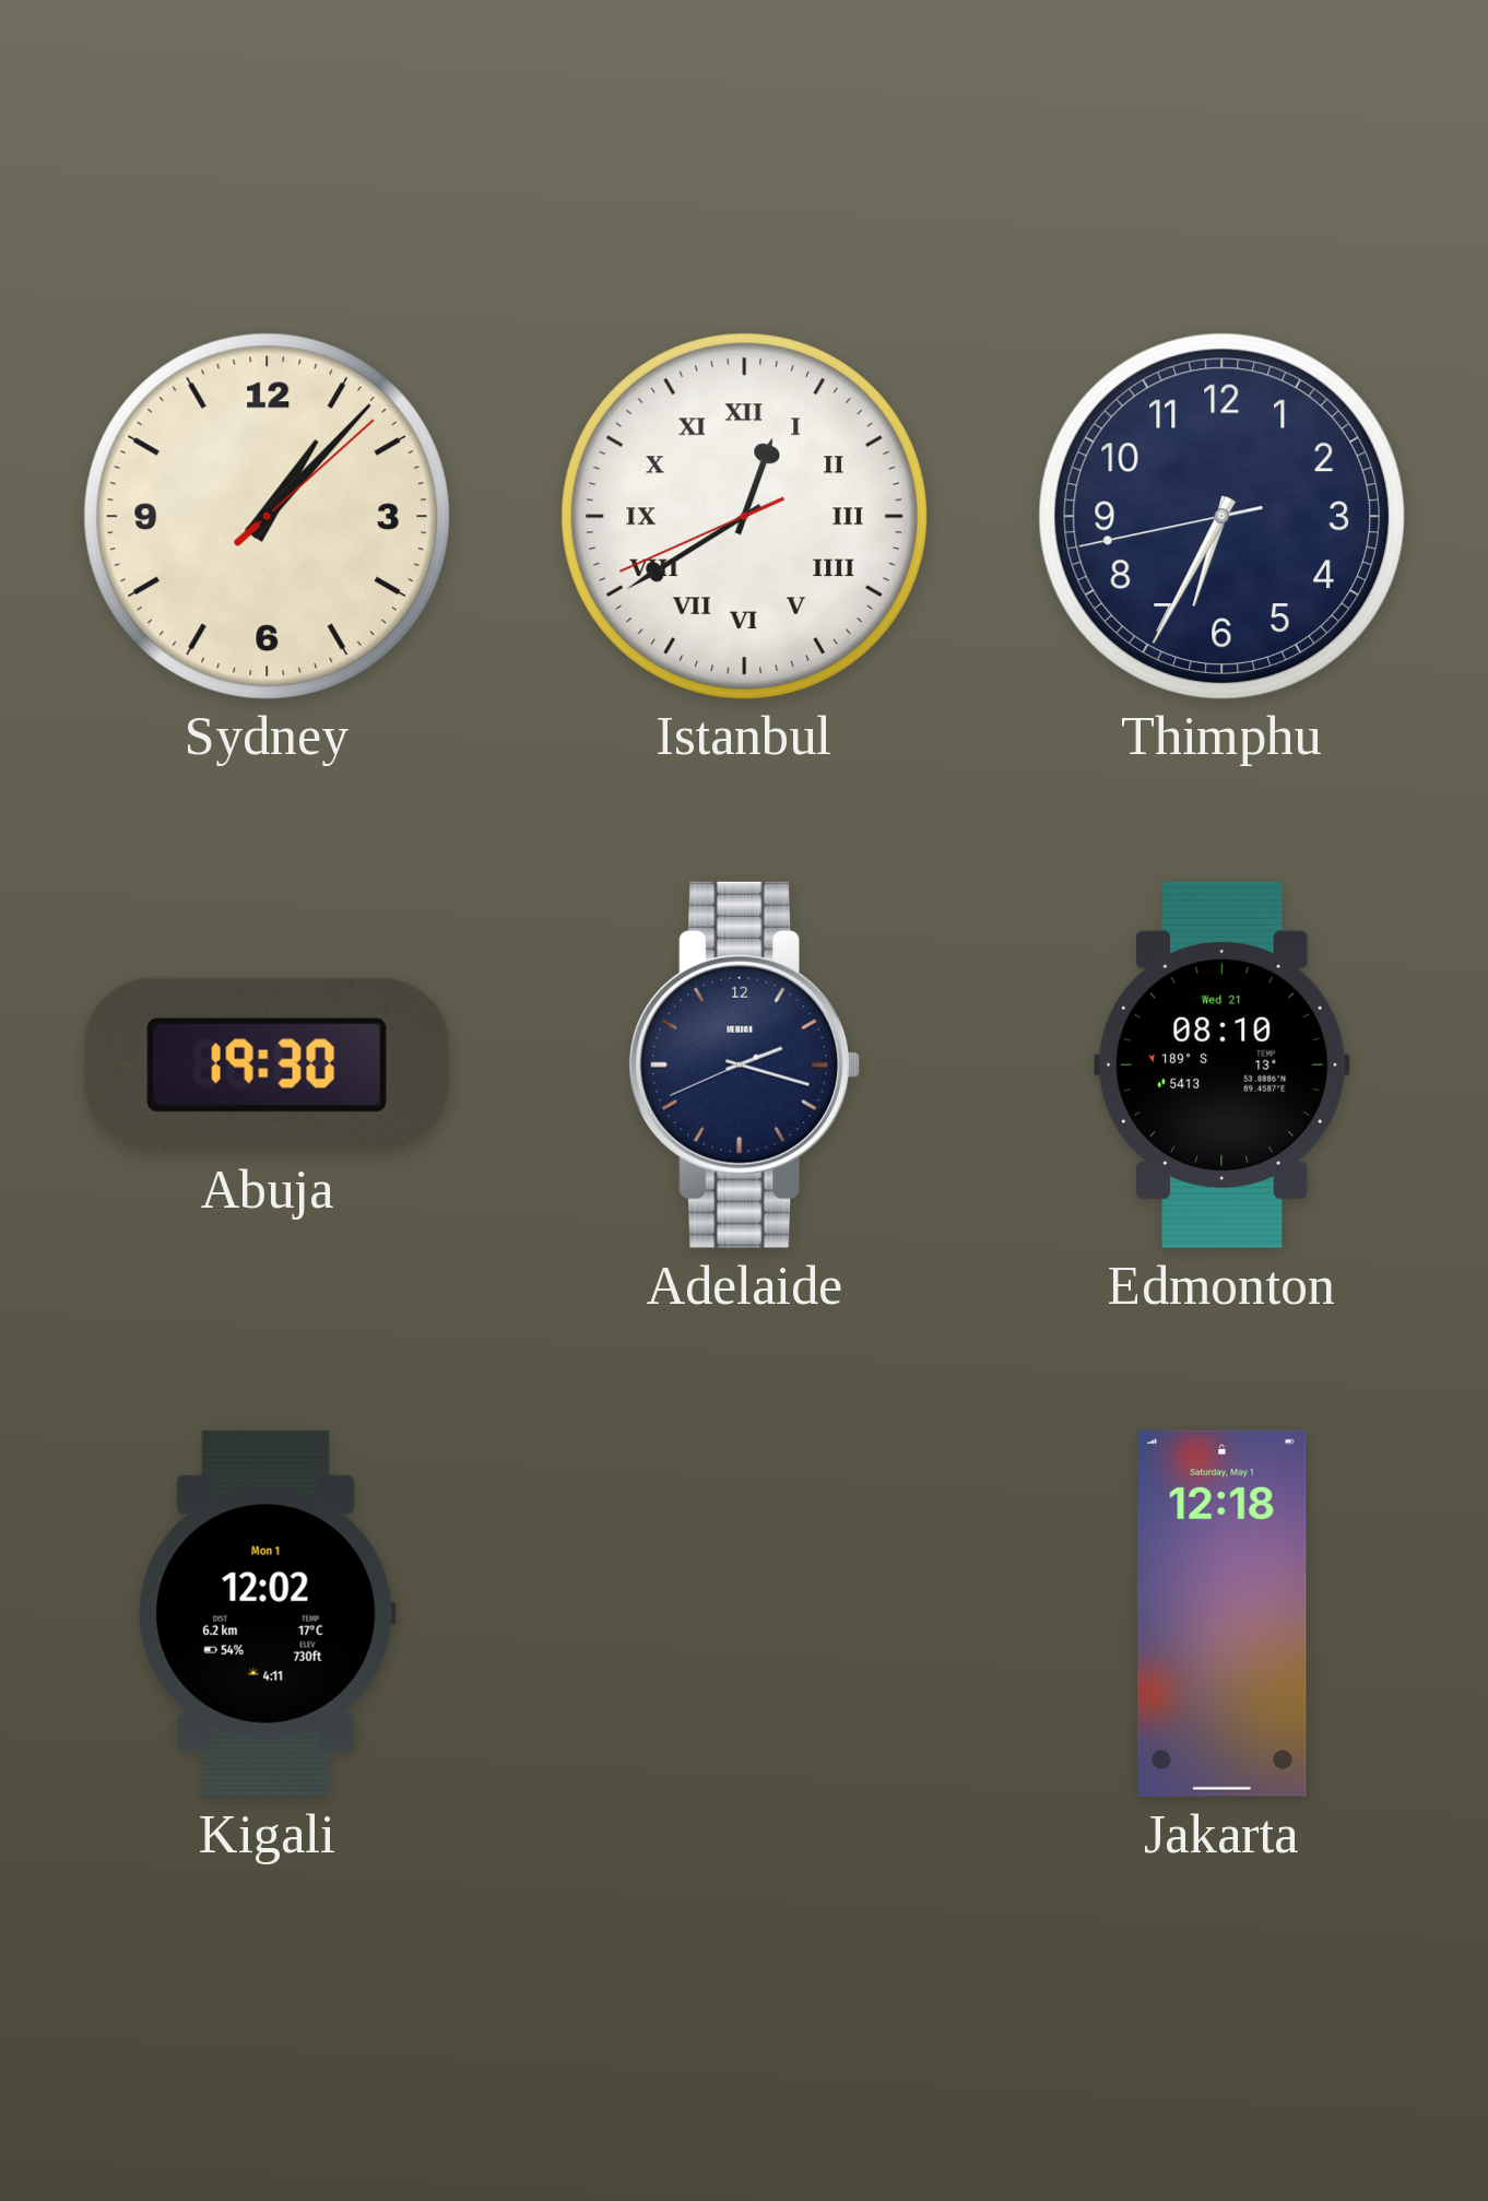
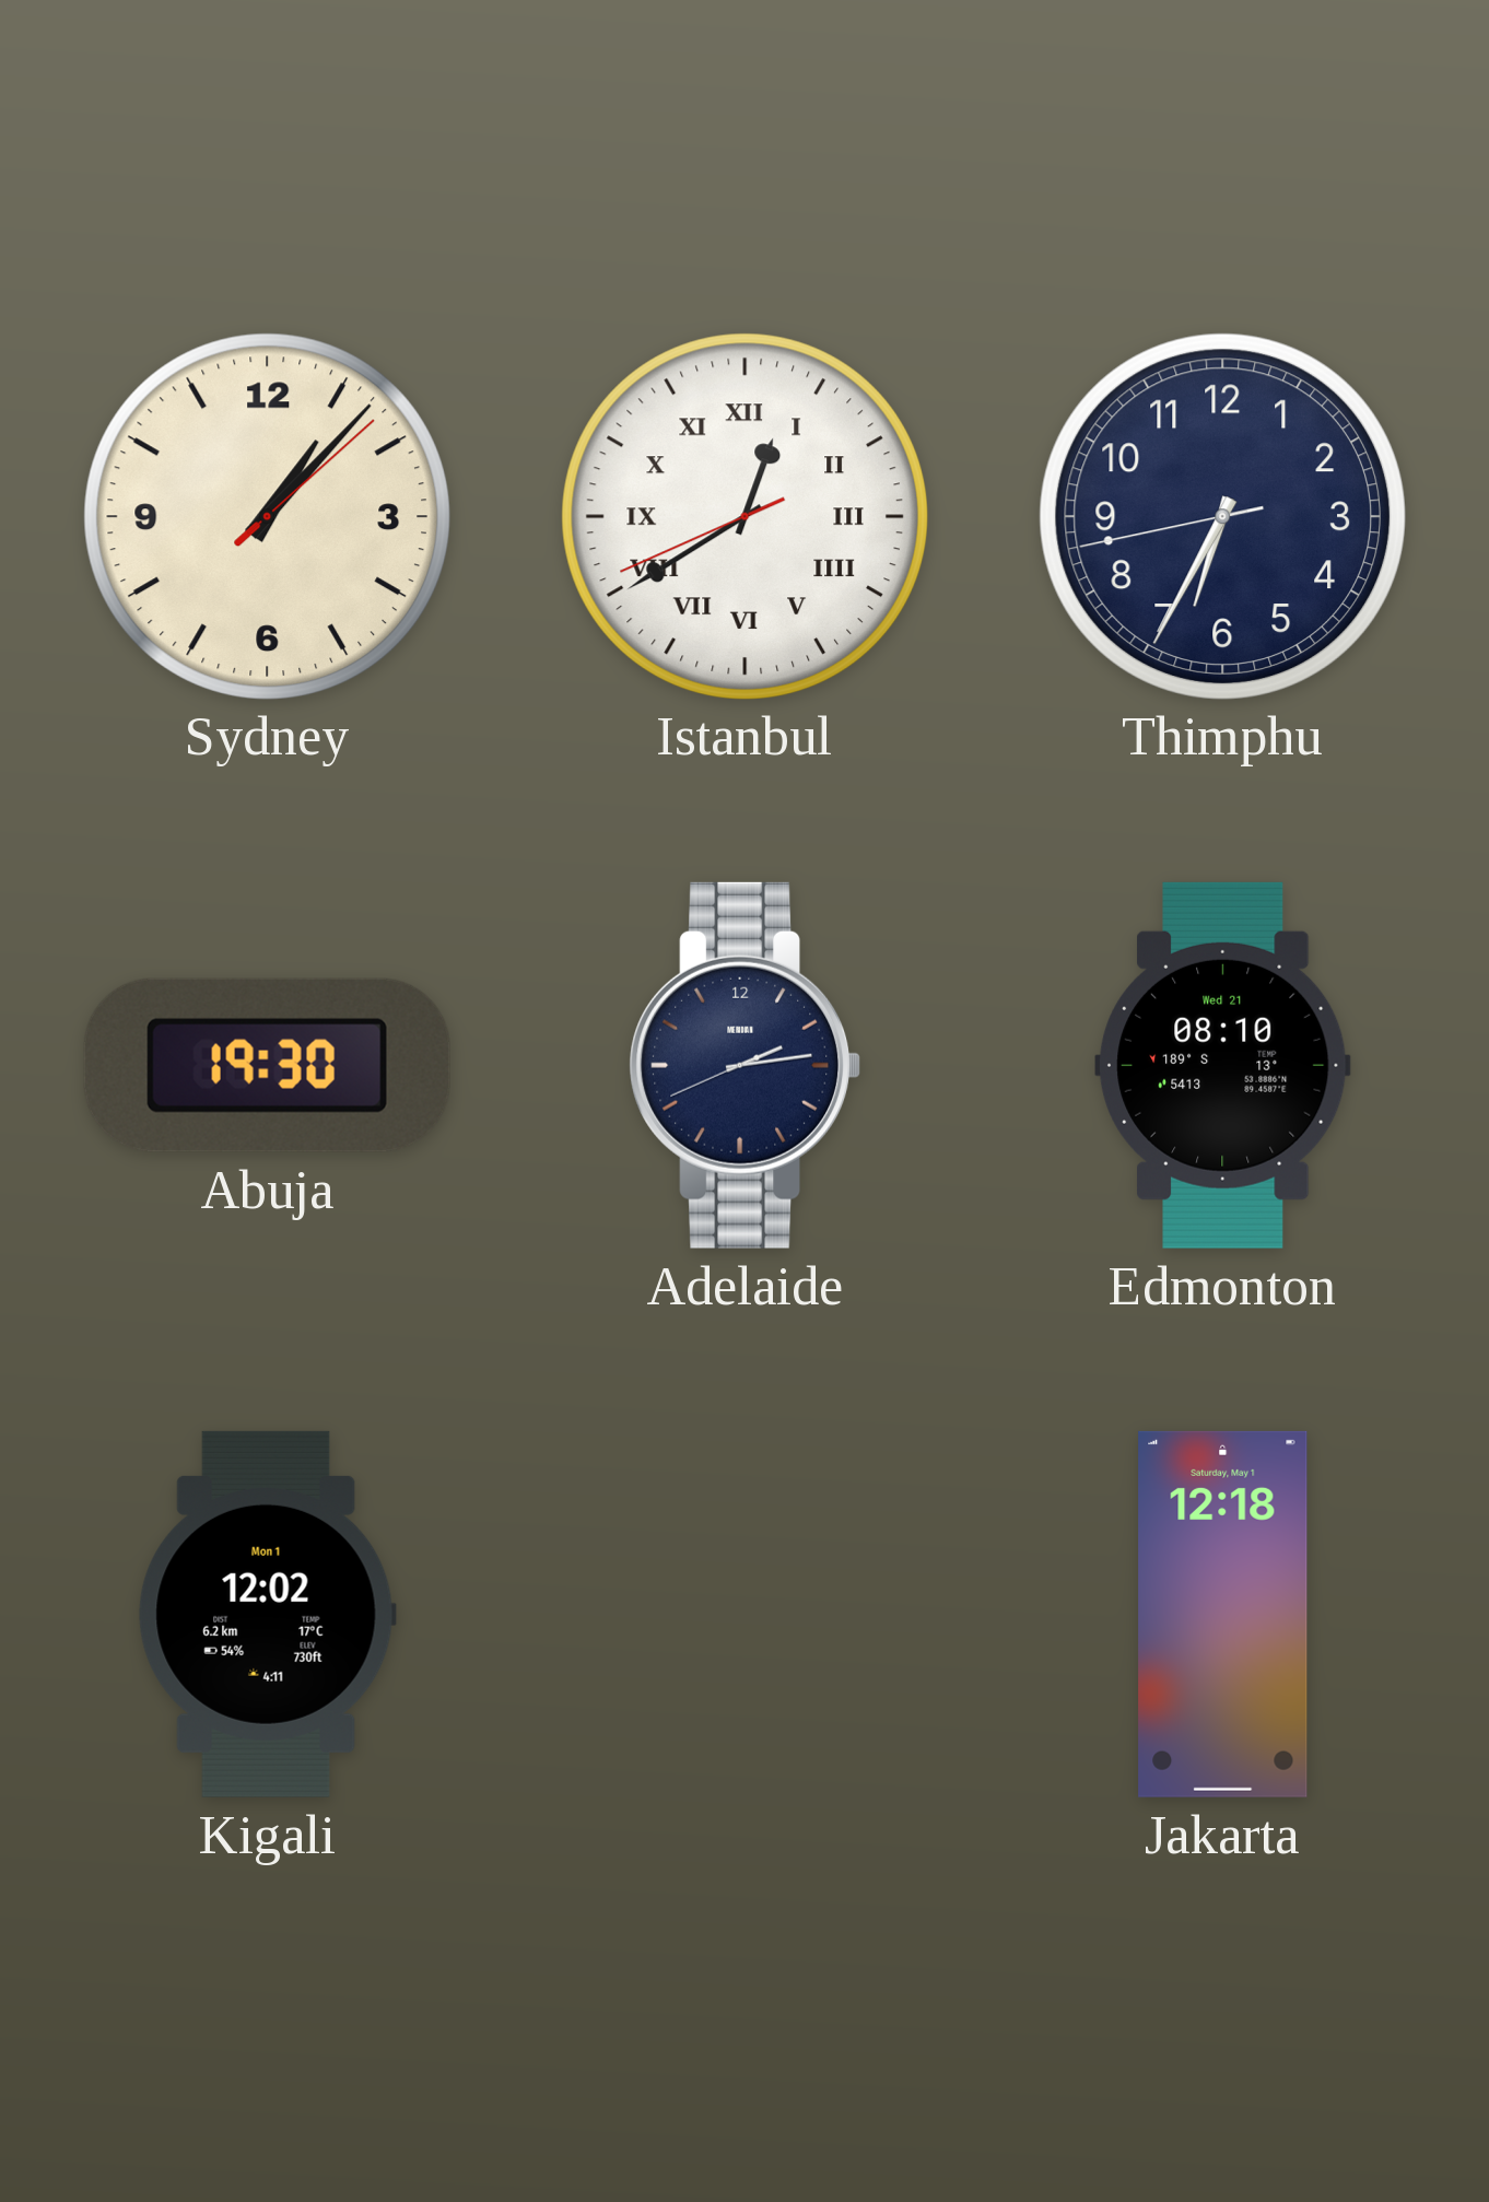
Adelaide: 2:17 -> 2:13 (746, 1065)
